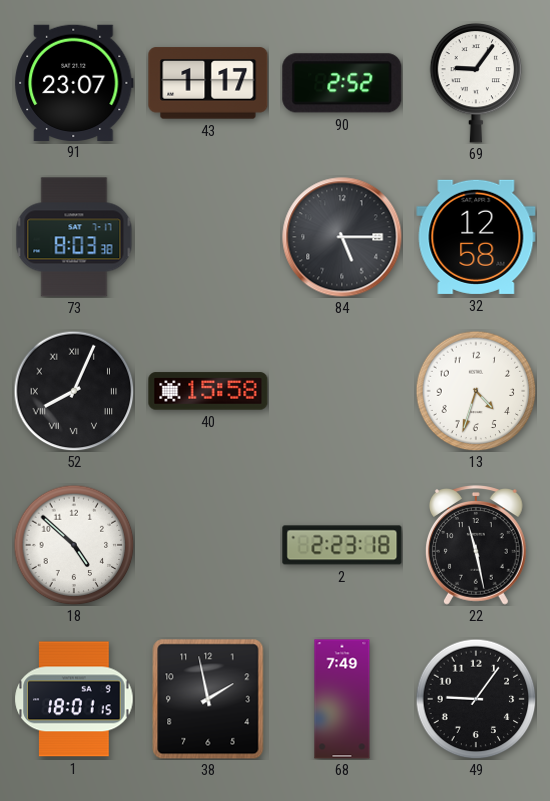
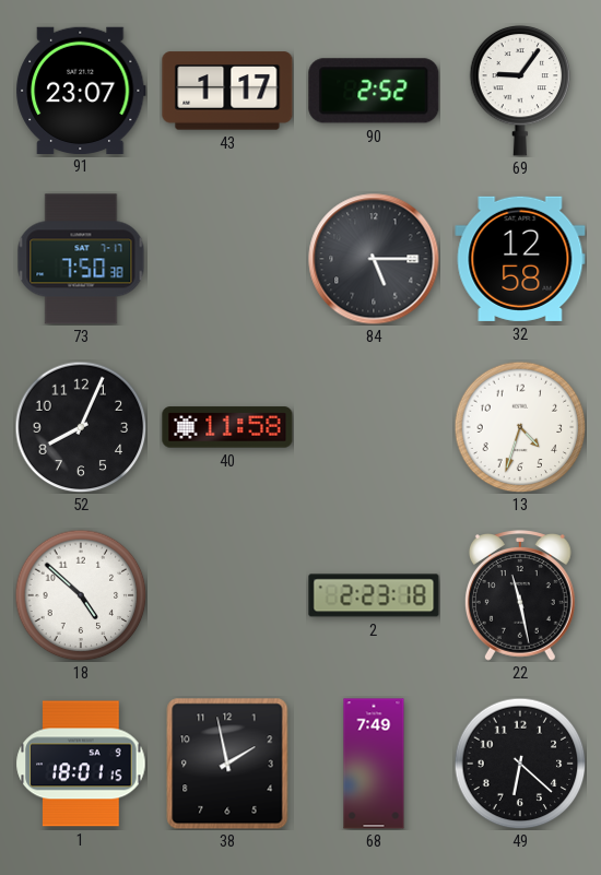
73: 8:03 -> 7:50 (81, 259)
52 numerals: Roman -> Arabic (81, 427)
40: 15:58 -> 11:58 (227, 427)
49: 9:06 -> 6:22 (520, 764)
